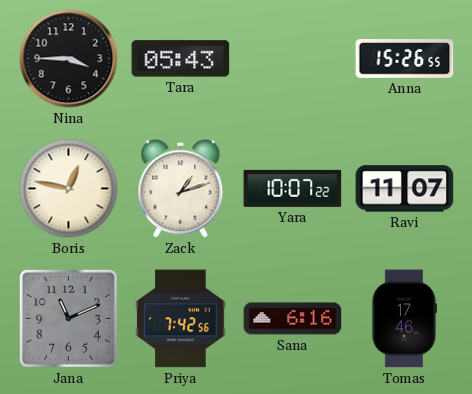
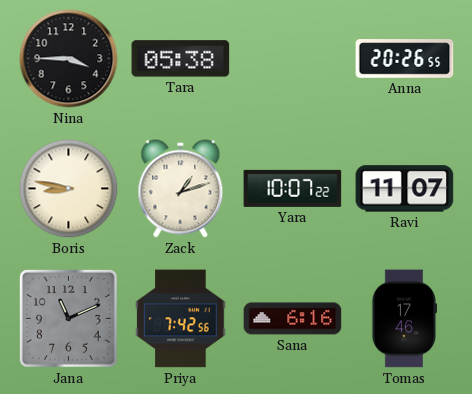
Tara: 05:43 -> 05:38 (181, 59)
Anna: 15:26 -> 20:26 (405, 59)
Boris: 12:47 -> 8:47 (69, 189)
